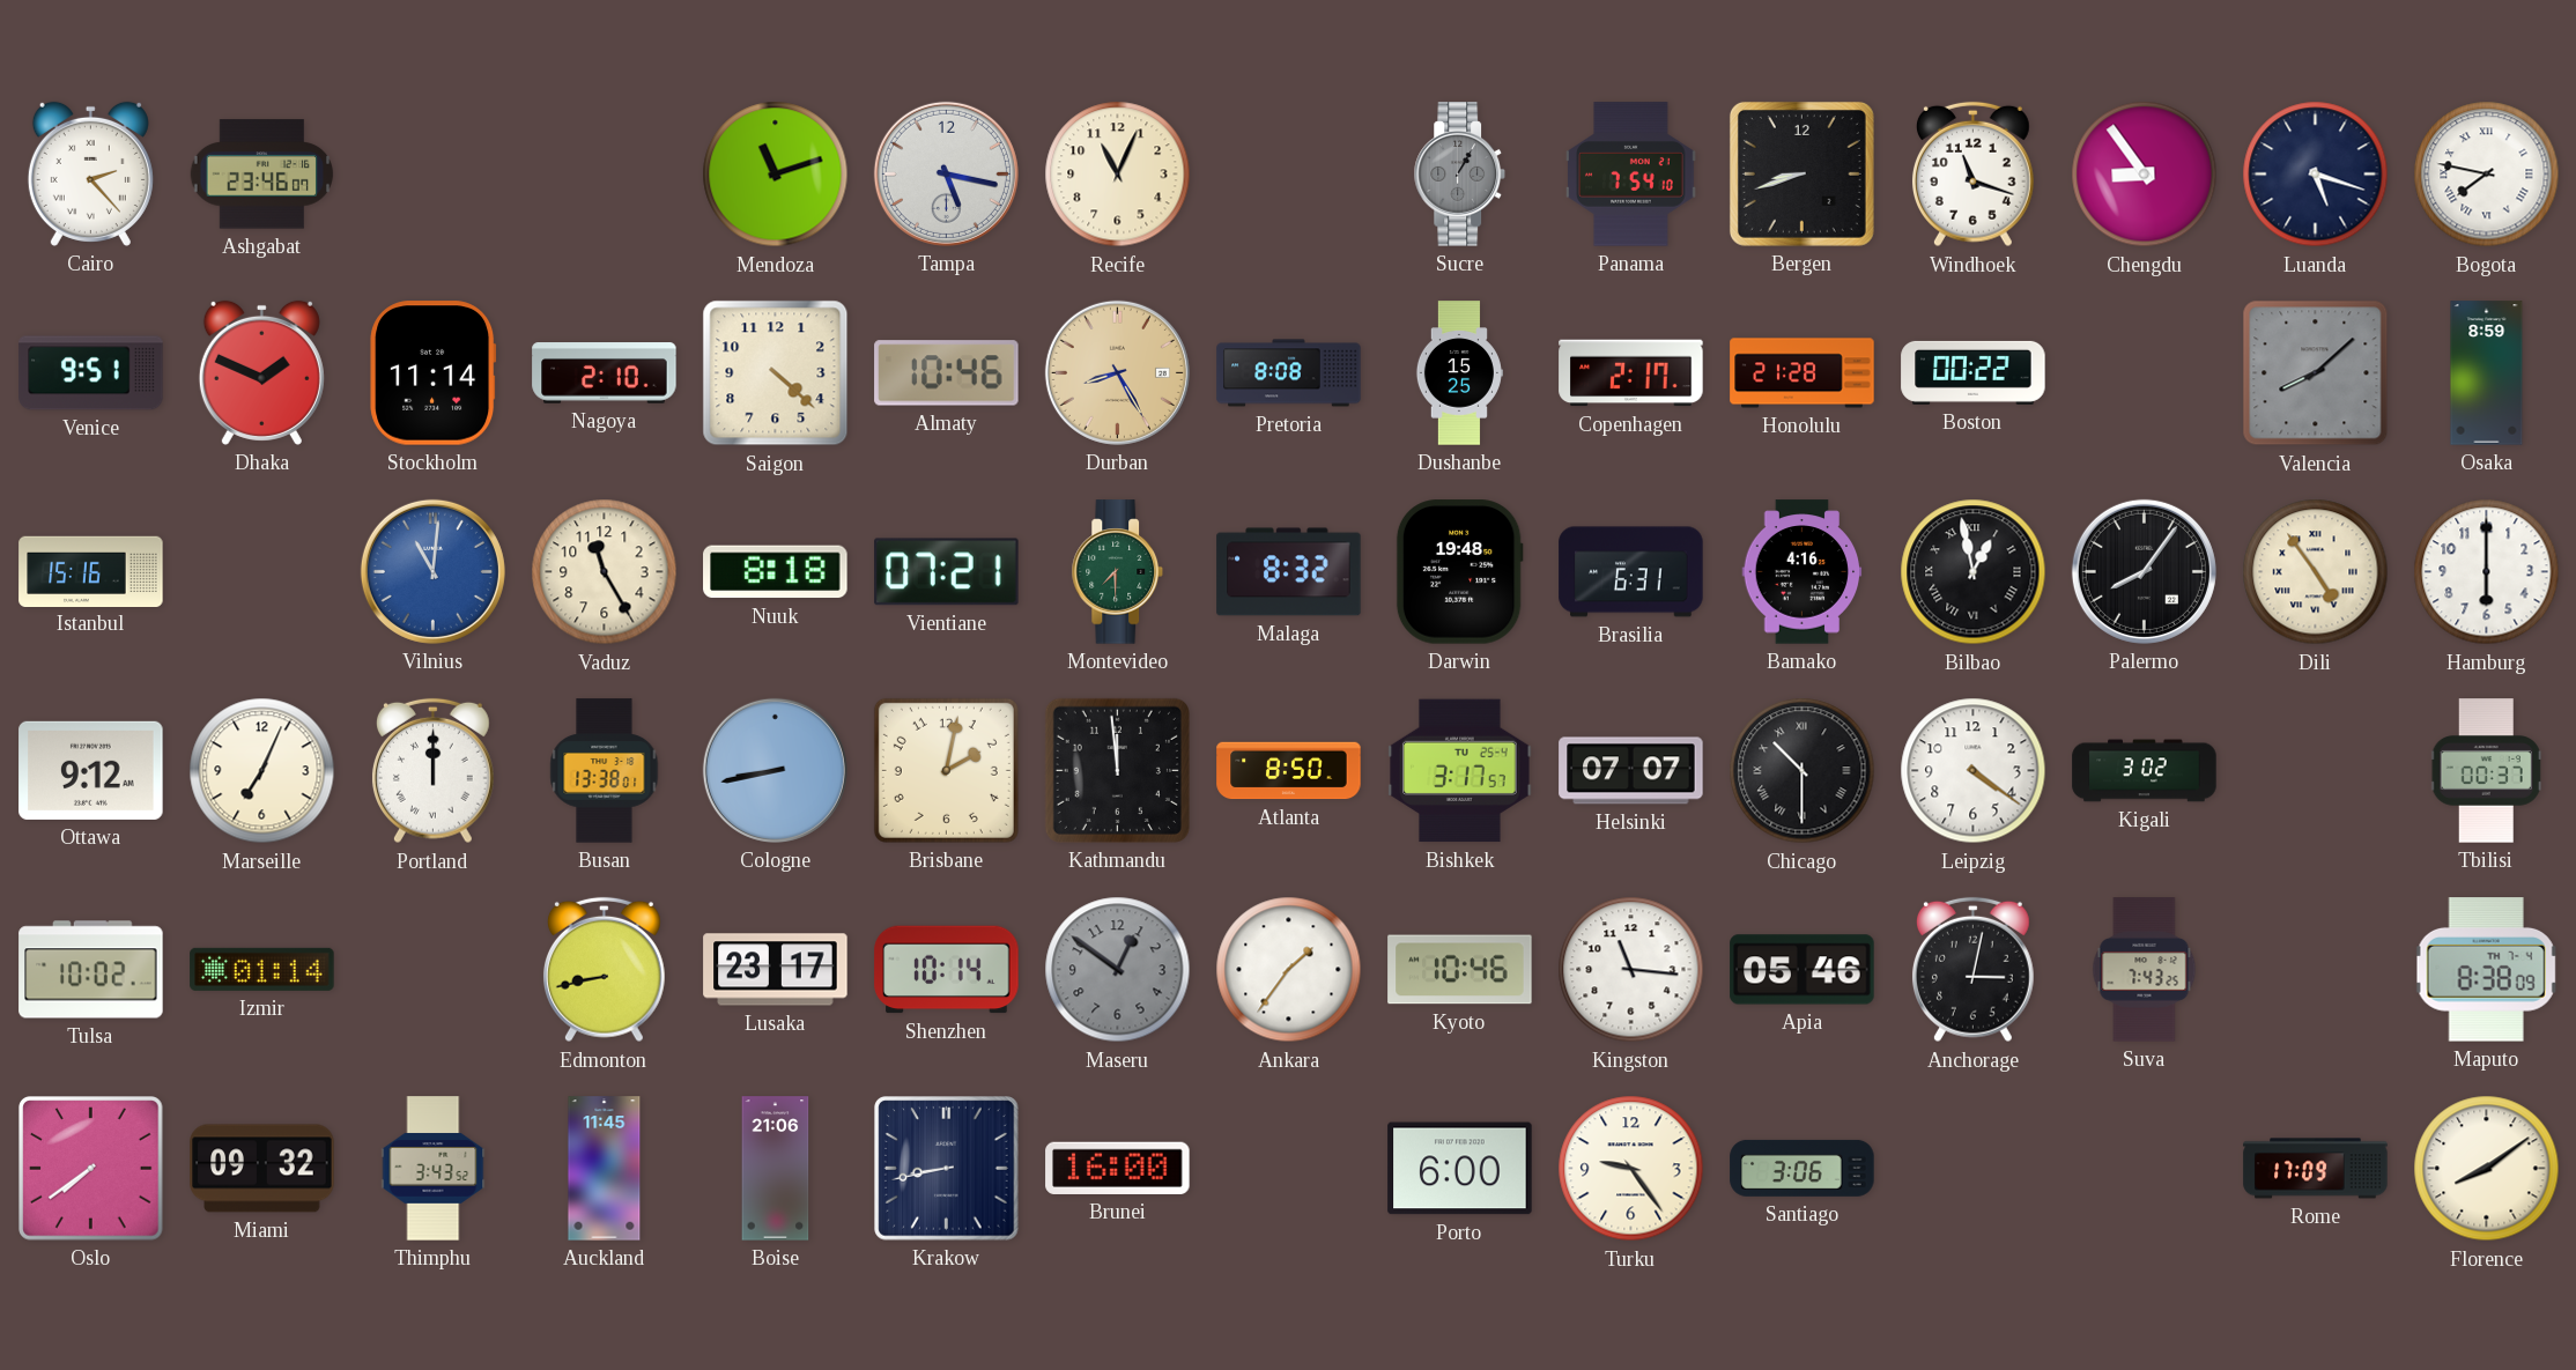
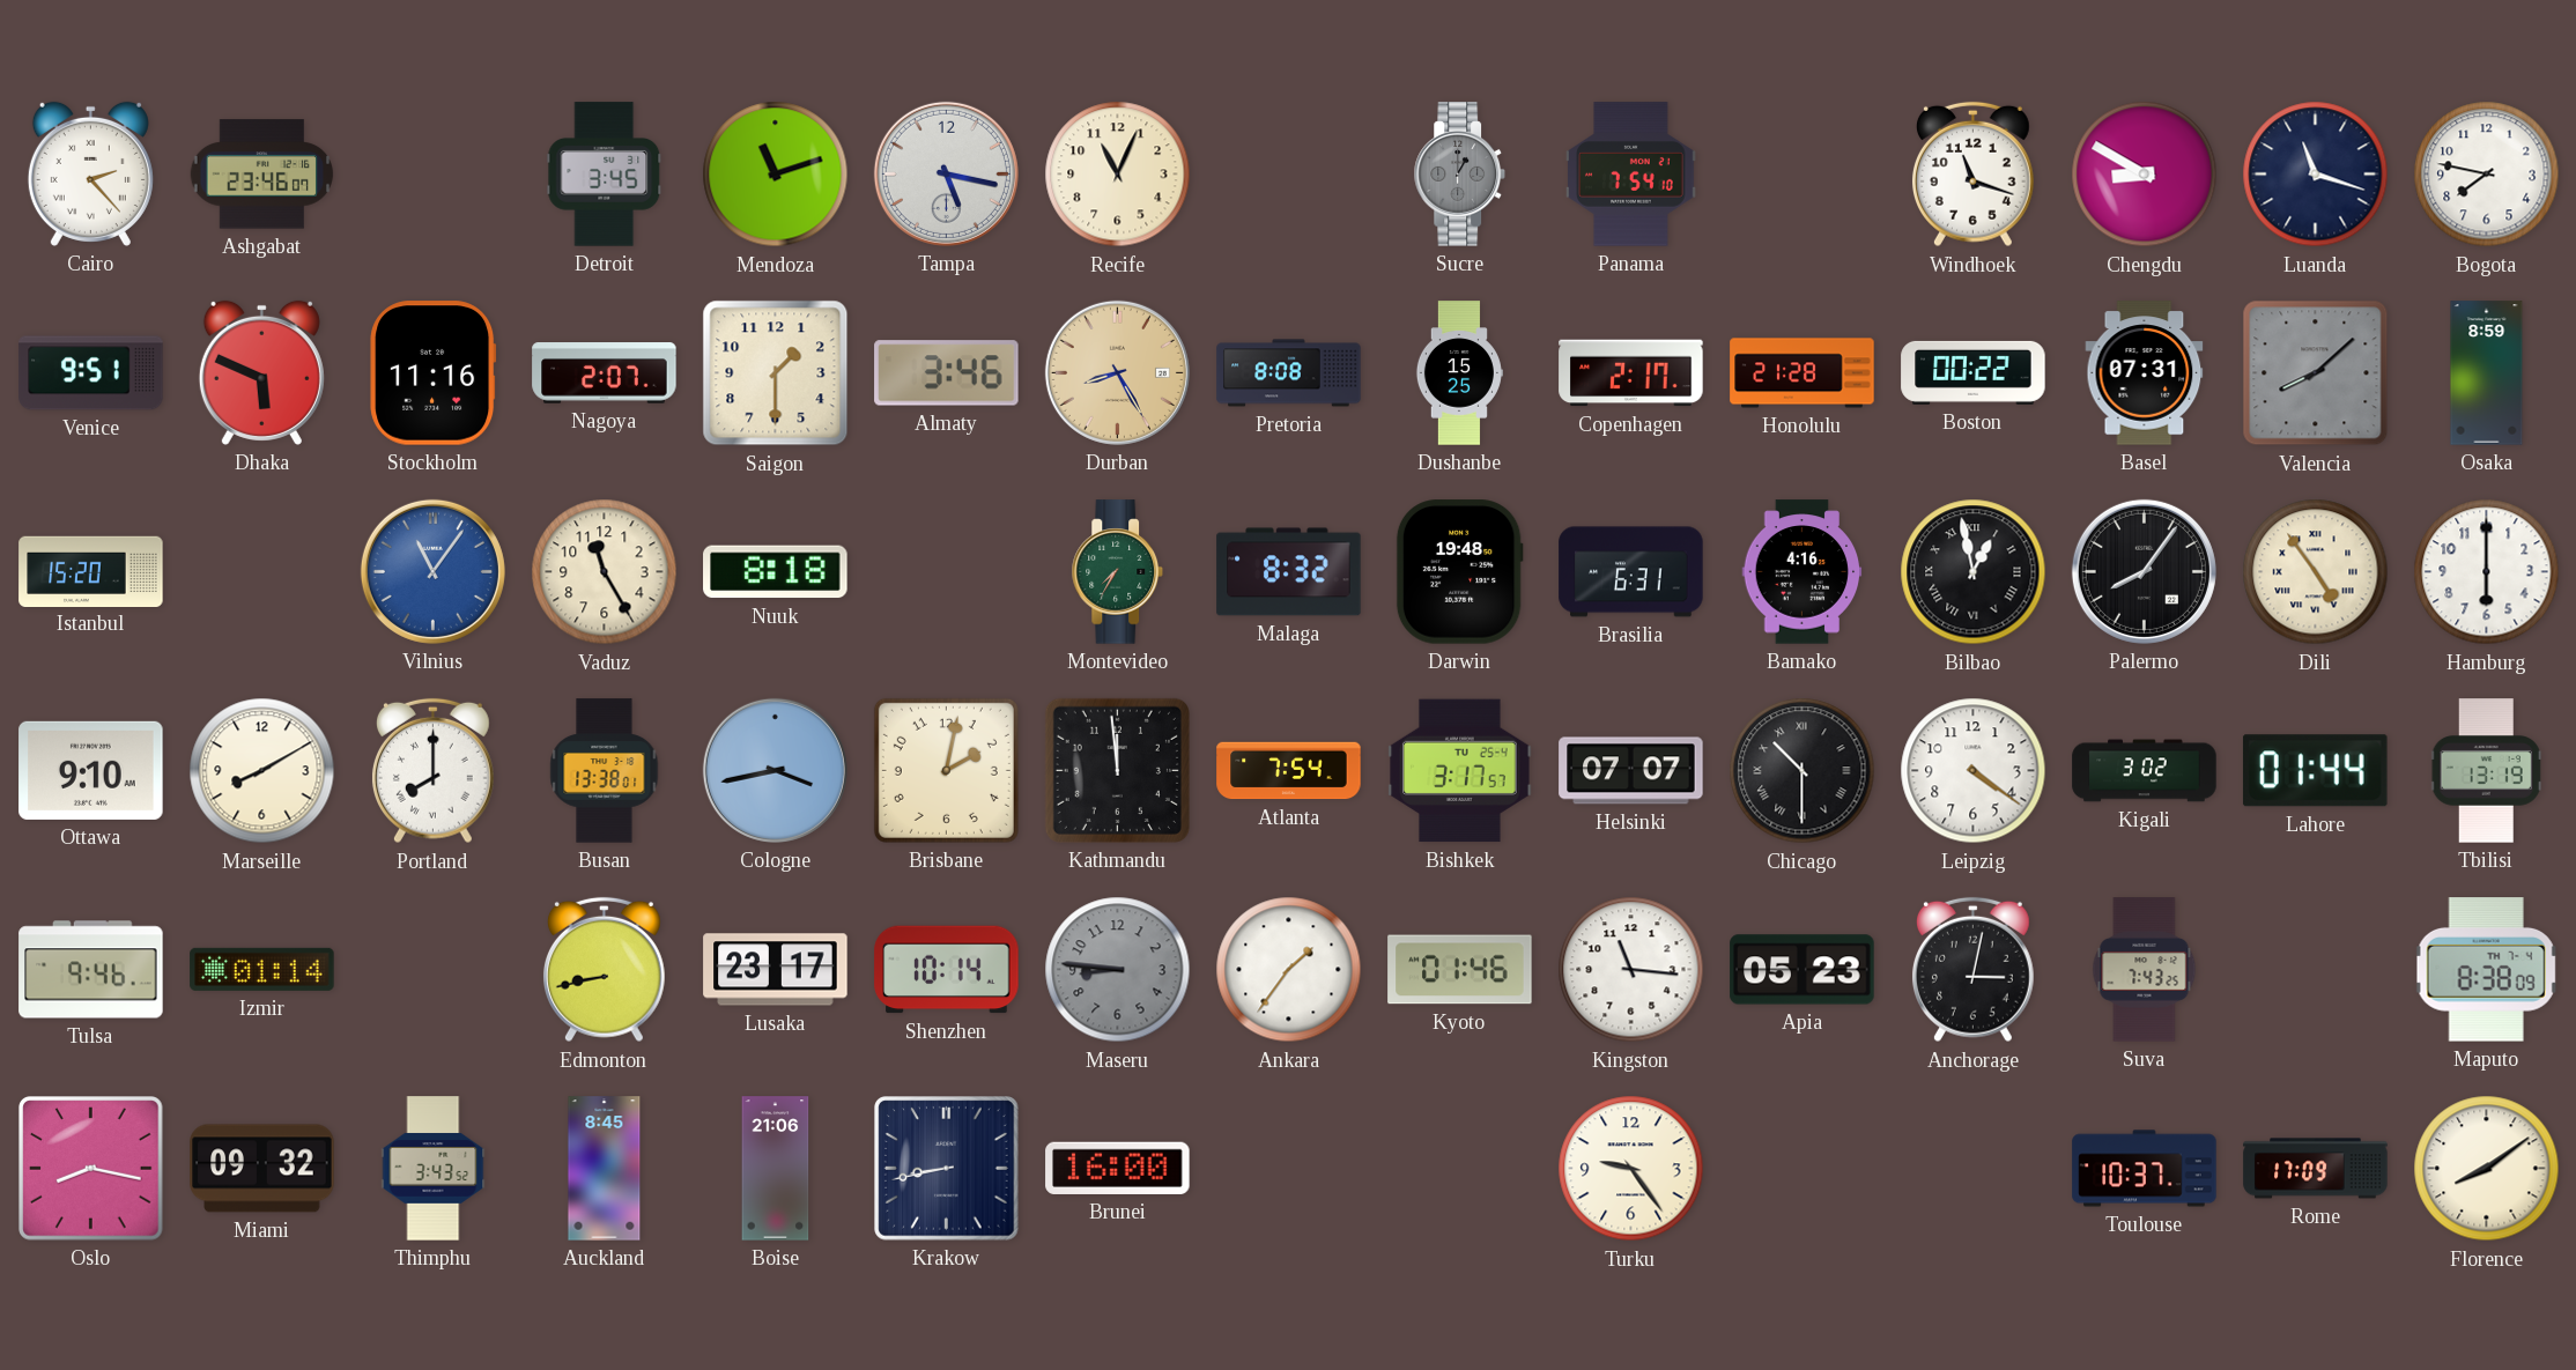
Detroit: none -> 3:45 (605, 175)
Sucre: 1:05 -> 1:00 (1460, 175)
Bergen: 8:42 -> none (1801, 173)
Chengdu: 8:54 -> 8:50 (2145, 175)
Luanda: 5:18 -> 11:18 (2316, 175)
Bogota numerals: Roman -> Arabic (2487, 175)
Dhaka: 1:49 -> 5:49 (261, 372)
Stockholm: 11:14 -> 11:16 (434, 373)
Nagoya: 2:10 -> 2:07 (605, 373)
Saigon: 4:22 -> 1:30 (776, 373)
Almaty: 10:46 -> 3:46 (947, 373)
Basel: none -> 07:31 (2145, 373)
Istanbul: 15:16 -> 15:20 (91, 571)
Vilnius: 11:01 -> 11:06 (432, 571)
Vientiane: 07:21 -> none (947, 572)
Montevideo: 7:30 -> 7:35 (1118, 572)
Ottawa: 9:12 -> 9:10 (91, 770)
Marseille: 7:04 -> 8:10 (262, 771)
Portland: 12:00 -> 8:00 (432, 771)
Cologne: 8:43 -> 3:43 (775, 770)
Atlanta: 8:50 -> 7:54 (1289, 771)
Lahore: none -> 01:44 (2315, 771)
Tbilisi: 00:37 -> 13:19 (2486, 771)
Tulsa: 10:02 -> 9:46 (91, 970)
Maseru: 12:51 -> 8:46 (1118, 970)
Kyoto: 10:46 -> 01:46 (1460, 970)
Apia: 05:46 -> 05:23 (1803, 970)
Oslo: 7:39 -> 8:17 (91, 1169)
Auckland: 11:45 -> 8:45 (605, 1169)
Porto: 6:00 -> none (1460, 1169)
Santiago: 3:06 -> none (1803, 1168)
Toulouse: none -> 10:37 (2145, 1169)
